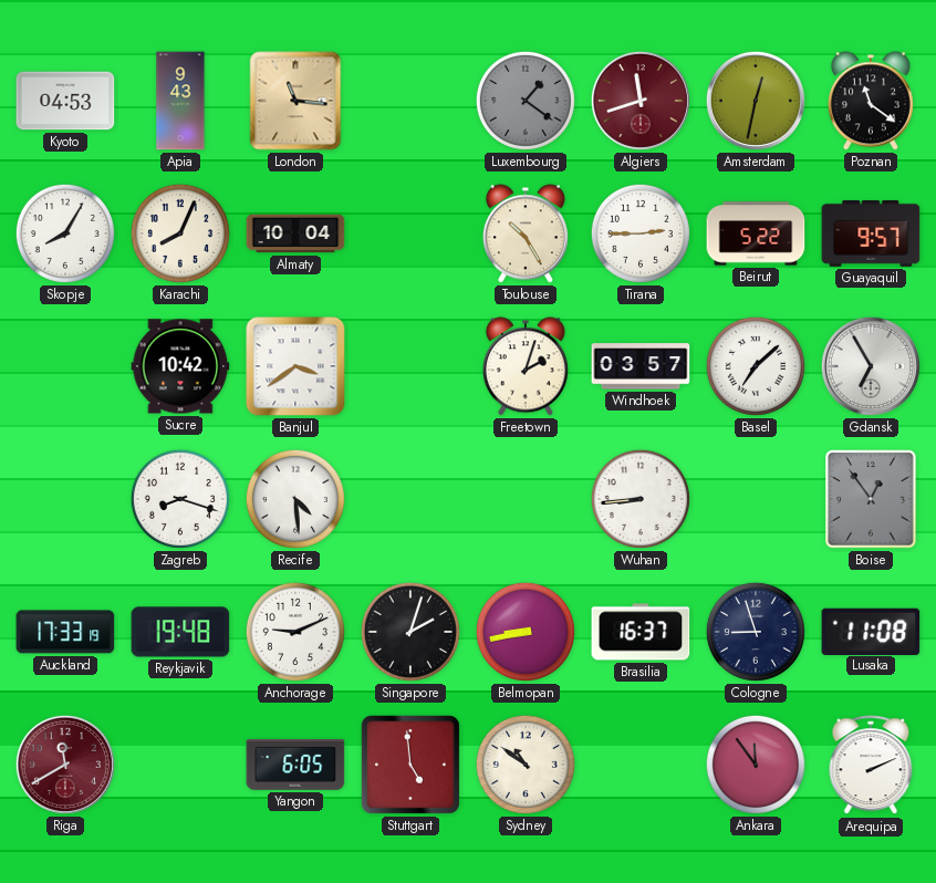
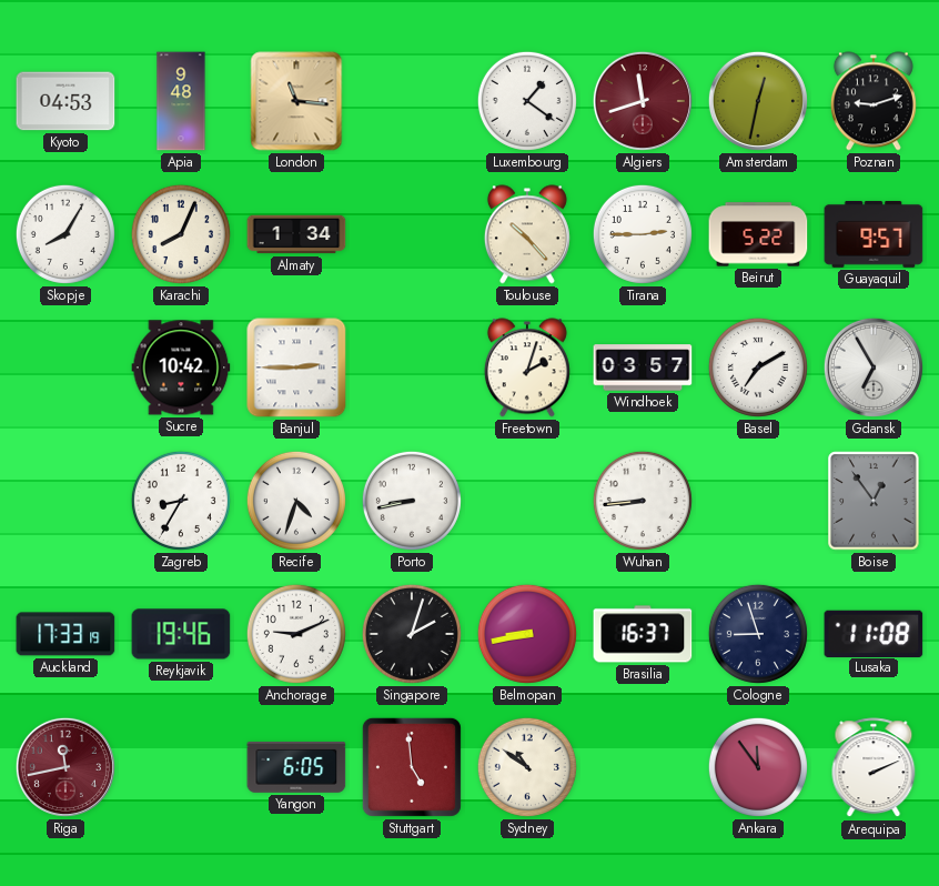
Apia: 9:43 -> 9:48 (181, 101)
Luxembourg dial: grey -> white (527, 101)
Poznan: 11:21 -> 9:12 (874, 101)
Almaty: 10:04 -> 1:34 (296, 234)
Toulouse: 10:25 -> 10:23 (527, 234)
Banjul: 3:39 -> 2:45 (296, 368)
Basel: 7:08 -> 7:10 (758, 368)
Zagreb: 8:18 -> 8:35 (181, 501)
Recife: 4:29 -> 4:33 (296, 501)
Porto: none -> 8:43 (412, 501)
Reykjavik: 19:48 -> 19:46 (181, 634)
Riga: 11:40 -> 11:43 (65, 767)
